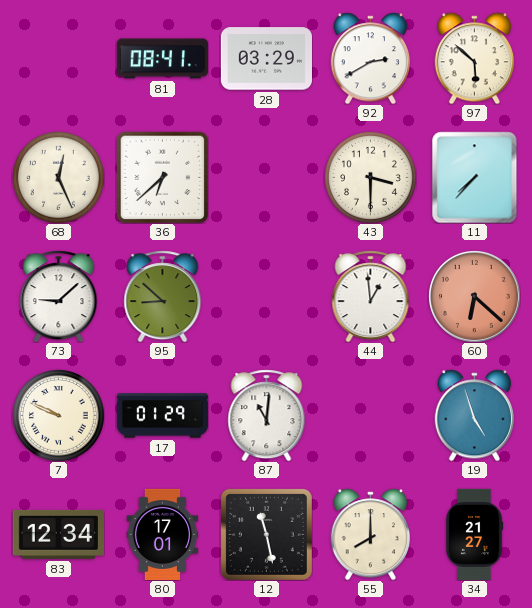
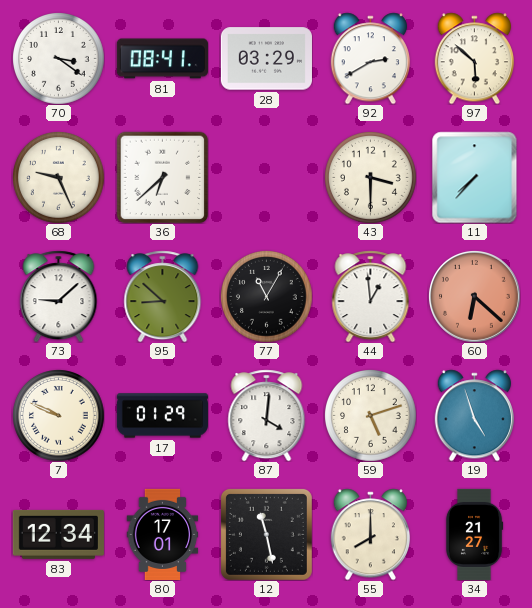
70: none -> 3:21 (59, 59)
68: 12:26 -> 9:26 (59, 178)
77: none -> 11:05 (267, 297)
87: 11:01 -> 4:01 (267, 415)
59: none -> 5:12 (371, 416)
